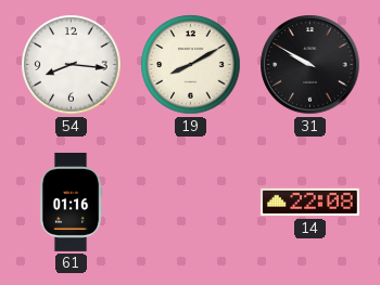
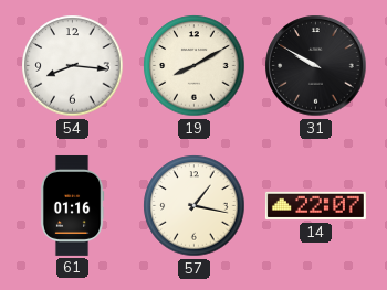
57: none -> 1:17 (195, 206)
14: 22:08 -> 22:07 (315, 206)
